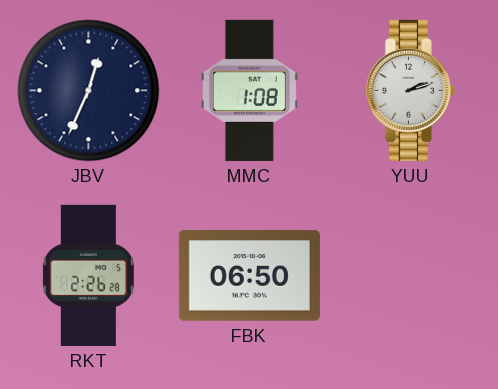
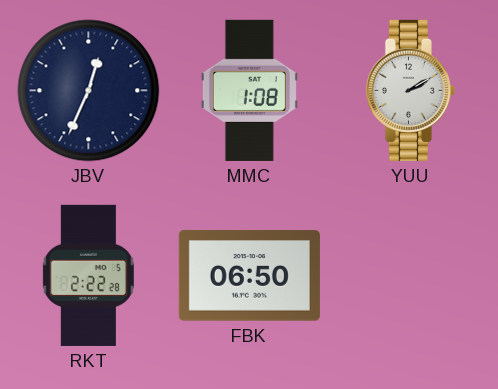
YUU: 2:12 -> 2:10 (410, 90)
RKT: 2:26 -> 2:22 (88, 275)
